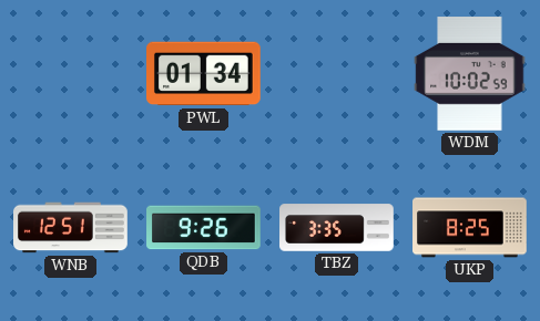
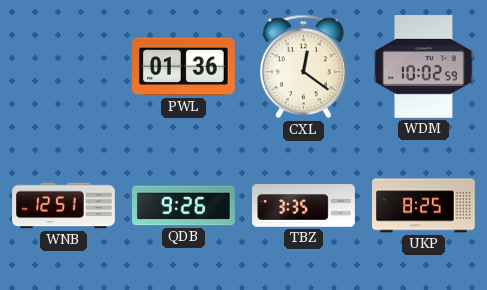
PWL: 01:34 -> 01:36 (184, 67)
CXL: none -> 12:21 (303, 67)
